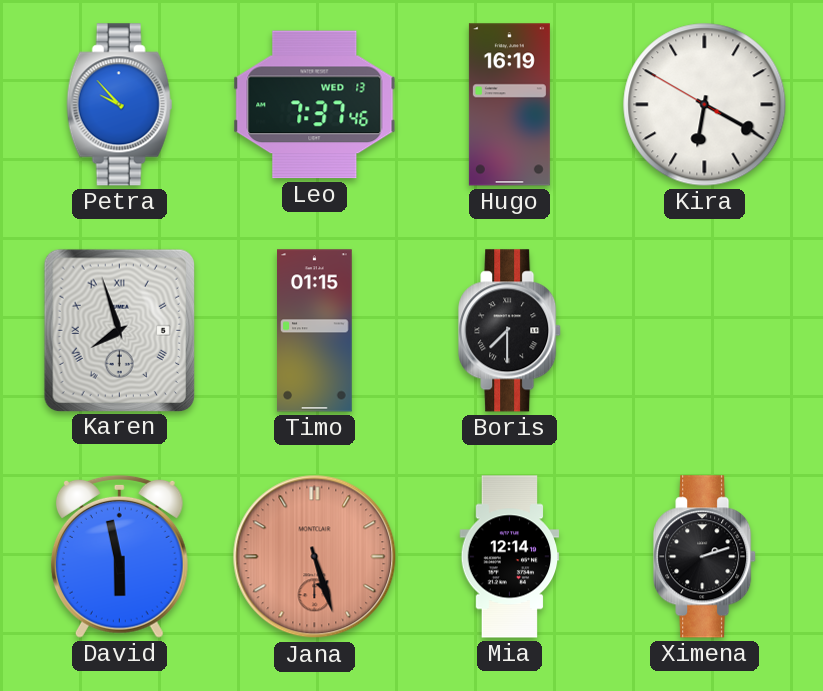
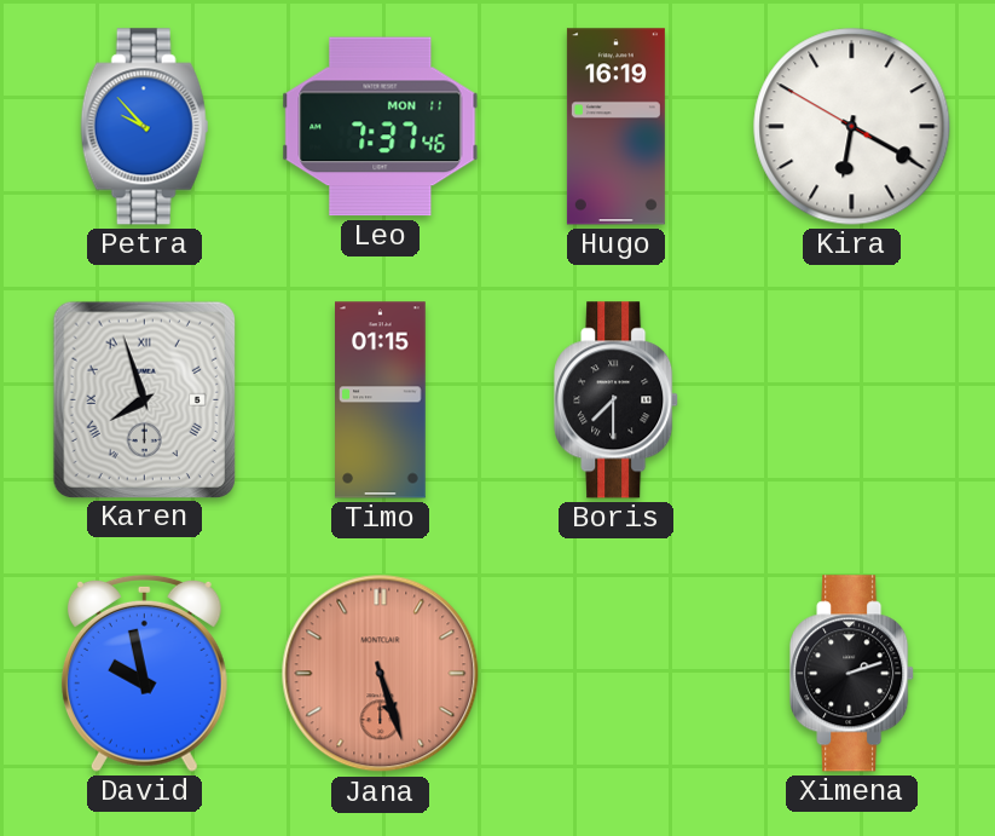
Leo date: WED 13 -> MON 11 (381, 127)
David: 5:58 -> 9:58 (144, 673)
Mia: 12:14 -> none (510, 557)
